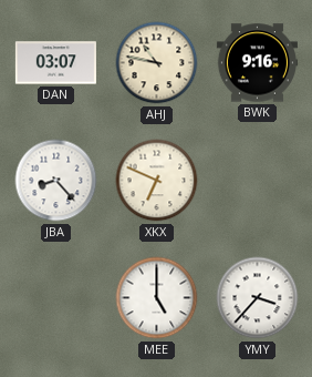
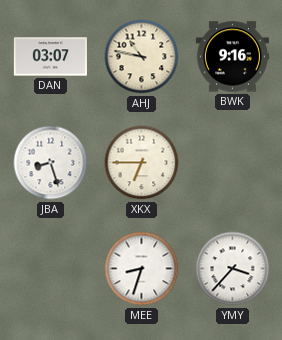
JBA: 8:23 -> 8:27 (51, 163)
XKX: 6:49 -> 6:45 (142, 163)
MEE: 5:00 -> 8:33 (142, 269)
